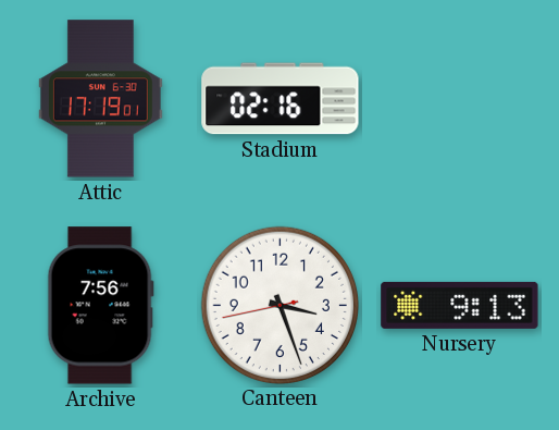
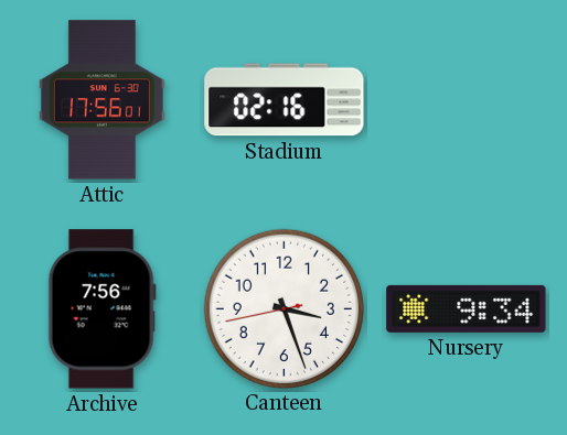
Attic: 17:19 -> 17:56 (101, 100)
Nursery: 9:13 -> 9:34 (467, 308)
